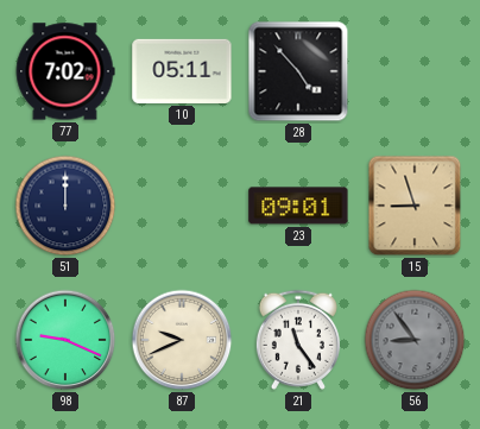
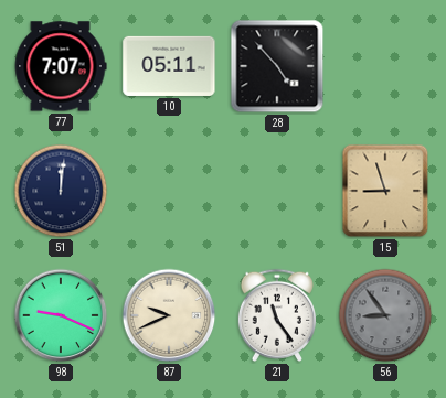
77: 7:02 -> 7:07 (61, 66)
51: 12:00 -> 12:01 (61, 191)
23: 09:01 -> none (298, 206)
